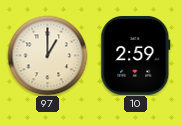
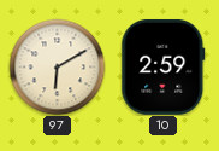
97: 1:00 -> 6:10 (57, 66)
